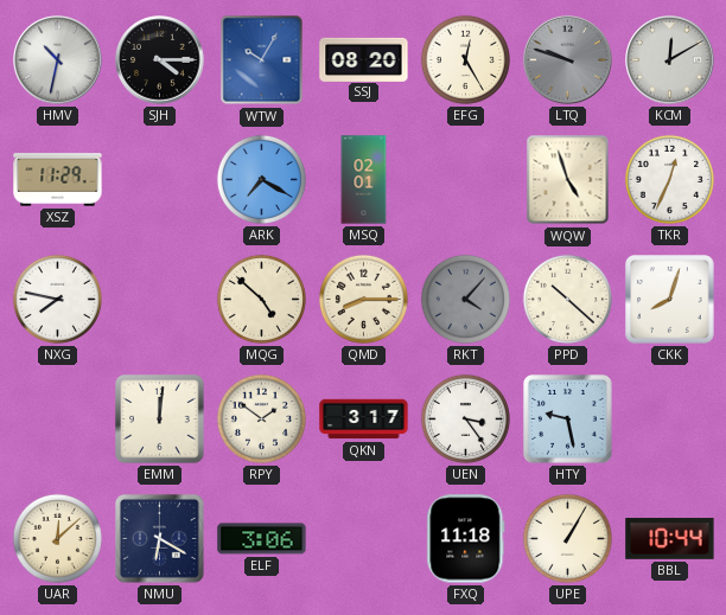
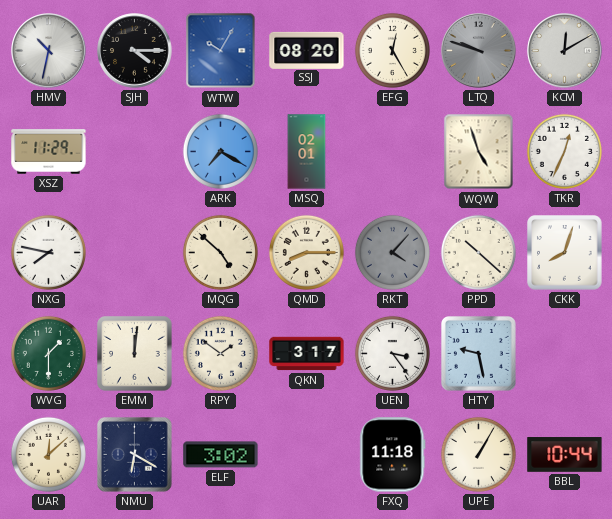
WVG: none -> 1:30 (48, 353)
ELF: 3:06 -> 3:02 (221, 455)
